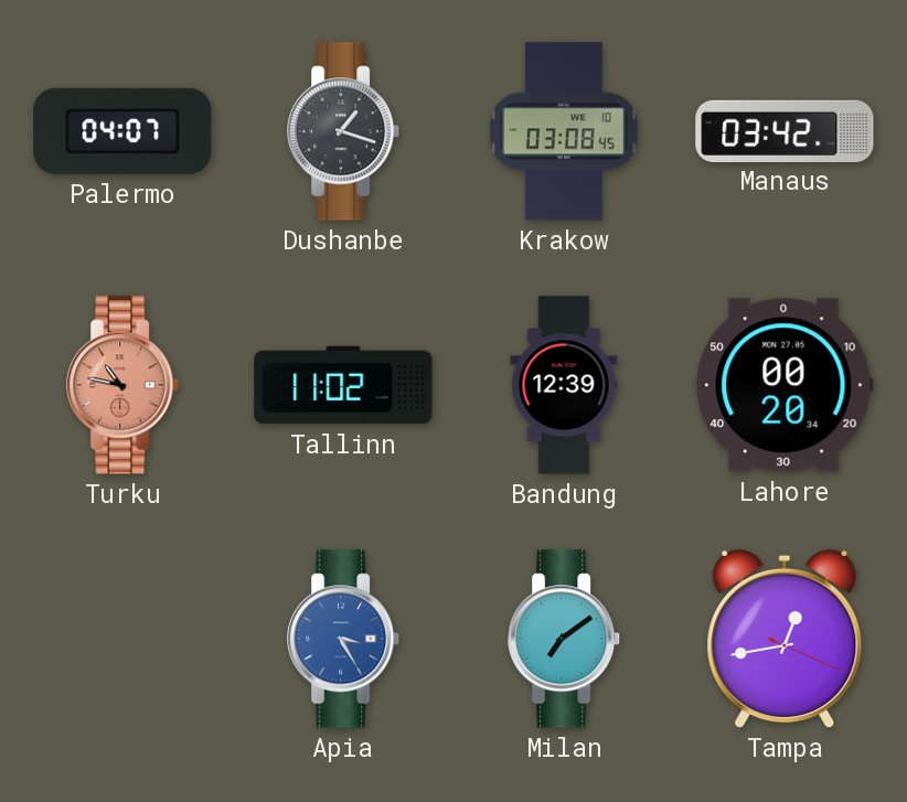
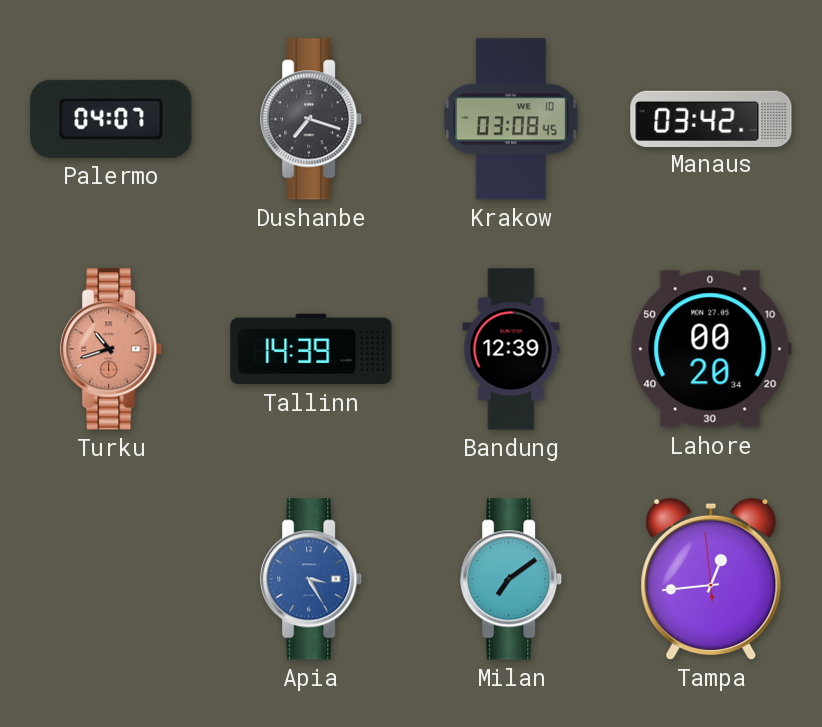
Dushanbe: 1:18 -> 7:18 (312, 119)
Turku: 10:47 -> 10:42 (112, 349)
Tallinn: 11:02 -> 14:39 (311, 349)
Tampa: 12:43:19 -> 12:43:59 (711, 579)
